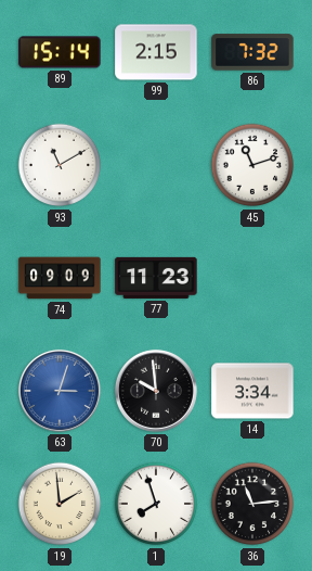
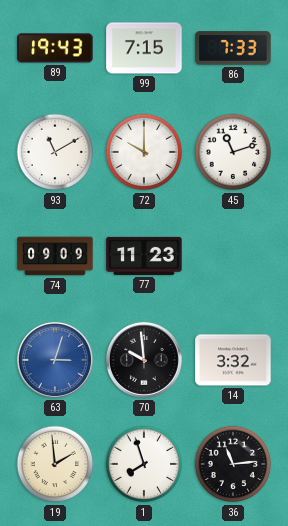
89: 15:14 -> 19:43 (55, 48)
99: 2:15 -> 7:15 (144, 48)
86: 7:32 -> 7:33 (233, 48)
72: none -> 10:00 (144, 152)
14: 3:34 -> 3:32 (233, 360)
